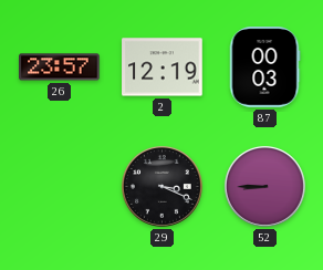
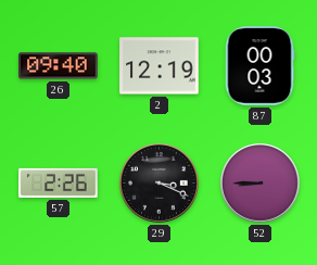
26: 23:57 -> 09:40 (59, 66)
57: none -> 2:26 (59, 182)
